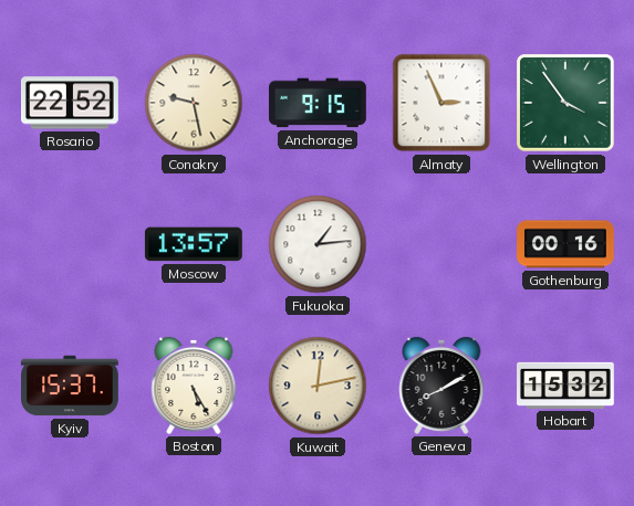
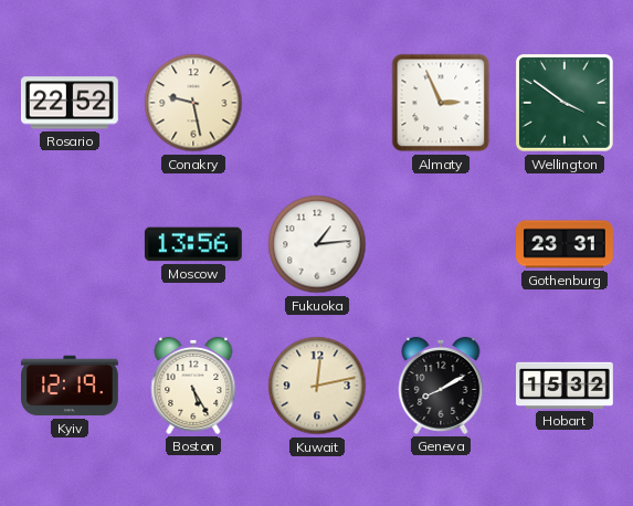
Anchorage: 9:15 -> none (319, 103)
Wellington: 3:54 -> 3:51 (566, 104)
Moscow: 13:57 -> 13:56 (193, 244)
Gothenburg: 00:16 -> 23:31 (566, 244)
Kyiv: 15:37 -> 12:19 (71, 386)
